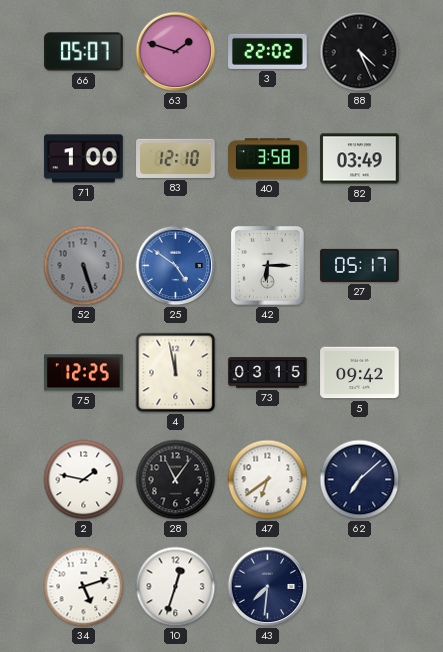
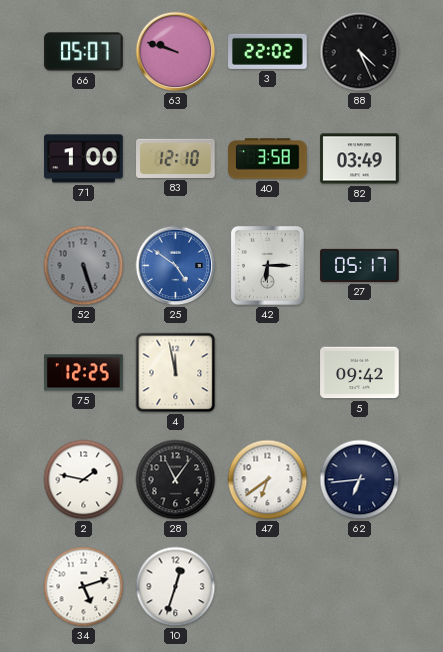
63: 1:48 -> 9:48 (176, 52)
73: 03:15 -> none (268, 373)
62: 7:08 -> 6:44 (360, 480)
43: 7:31 -> none (268, 587)
